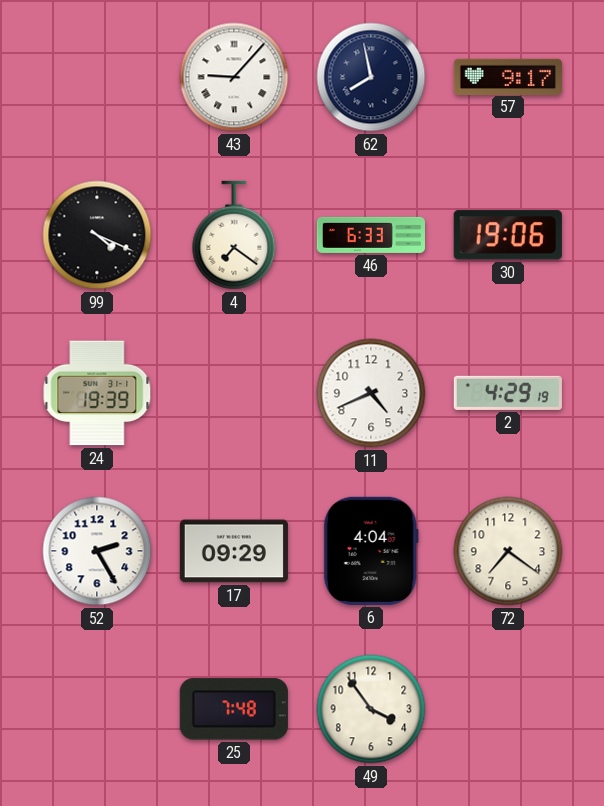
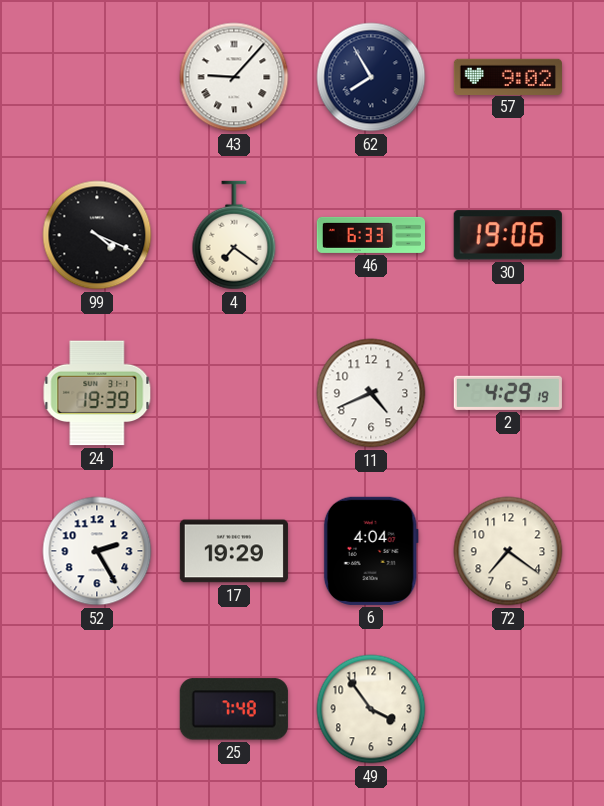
62: 7:58 -> 7:55 (371, 77)
57: 9:17 -> 9:02 (508, 76)
17: 09:29 -> 19:29 (234, 551)
